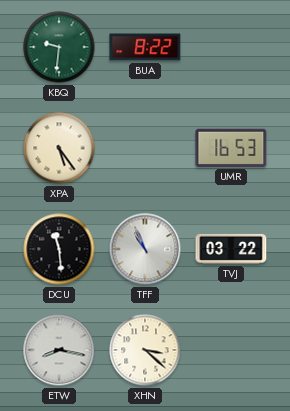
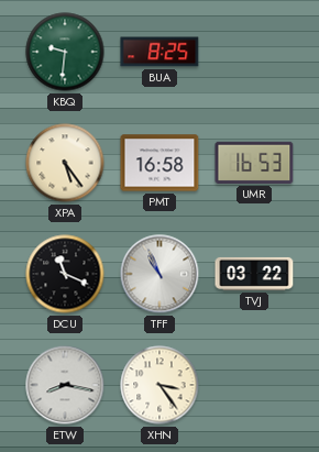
BUA: 8:22 -> 8:25 (159, 52)
PMT: none -> 16:58 (159, 163)
DCU: 11:29 -> 11:19 (65, 274)
XHN: 3:22 -> 3:24 (159, 385)
